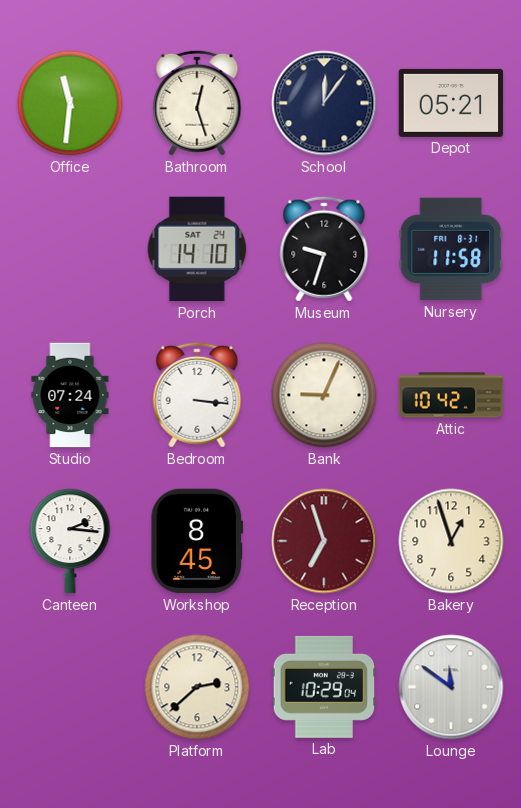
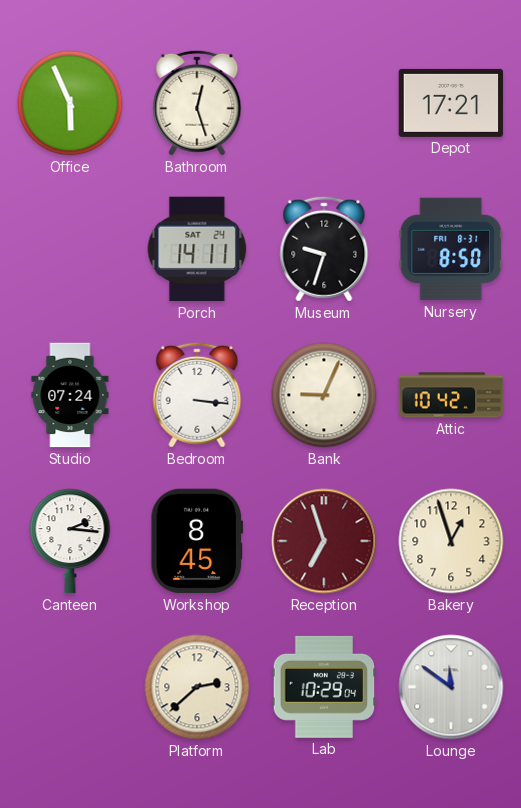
Office: 11:31 -> 5:56 (70, 103)
School: 12:06 -> none (324, 103)
Depot: 05:21 -> 17:21 (451, 103)
Porch: 14:10 -> 14:11 (197, 249)
Nursery: 11:58 -> 8:50 (451, 249)
